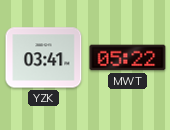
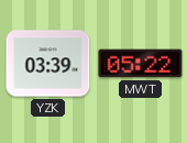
YZK: 03:41 -> 03:39 (48, 64)
